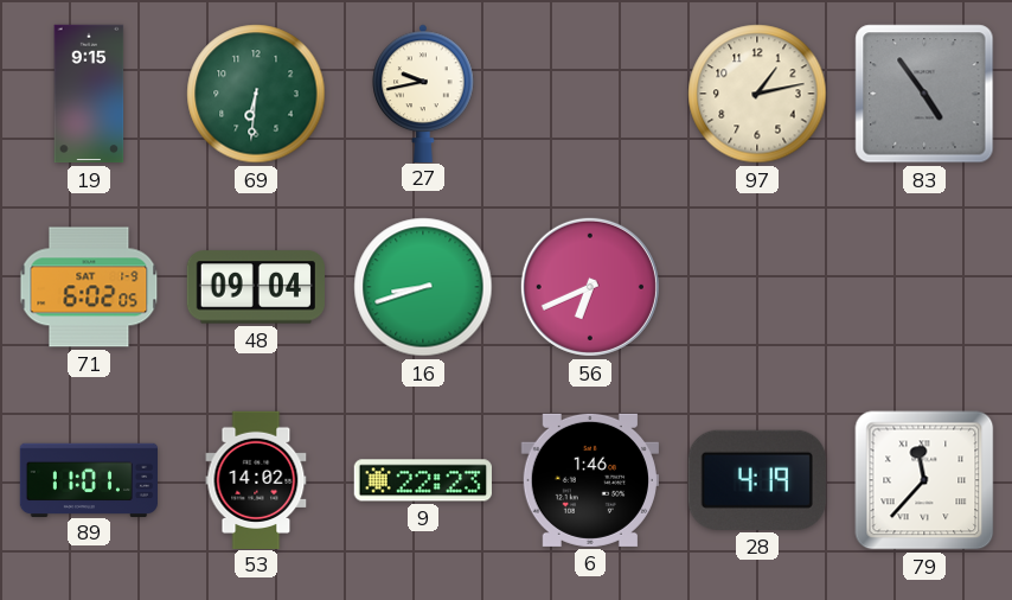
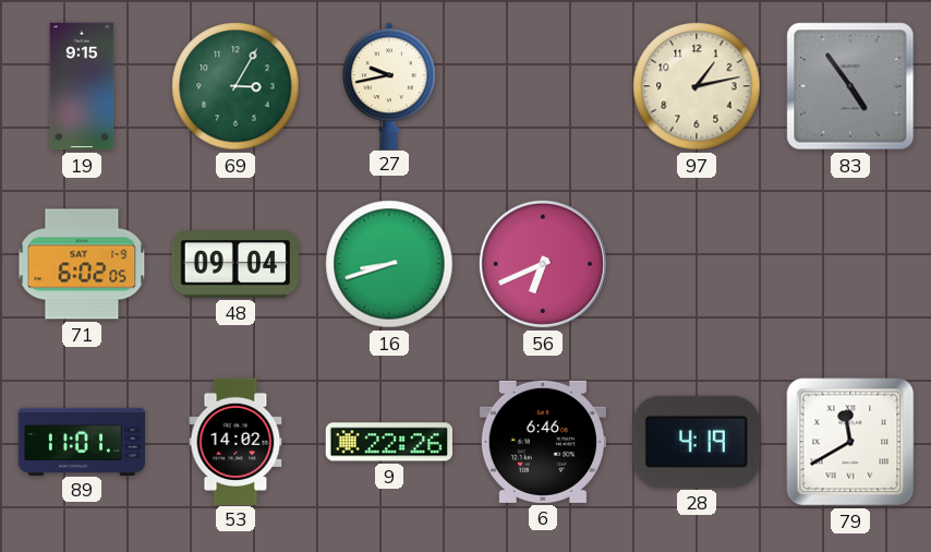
69: 6:31 -> 3:05 (235, 86)
9: 22:23 -> 22:26 (388, 442)
6: 1:46 -> 6:46 (542, 442)
79: 11:37 -> 11:40 (850, 442)
